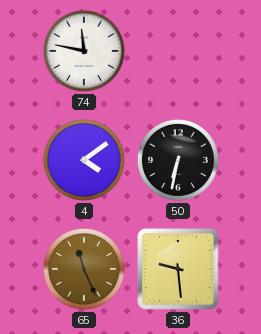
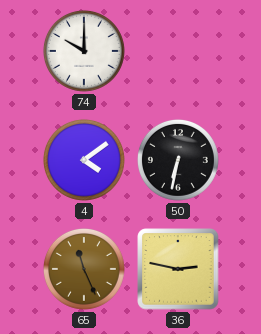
74: 11:47 -> 10:00 (84, 51)
36: 9:29 -> 2:47 (178, 269)
